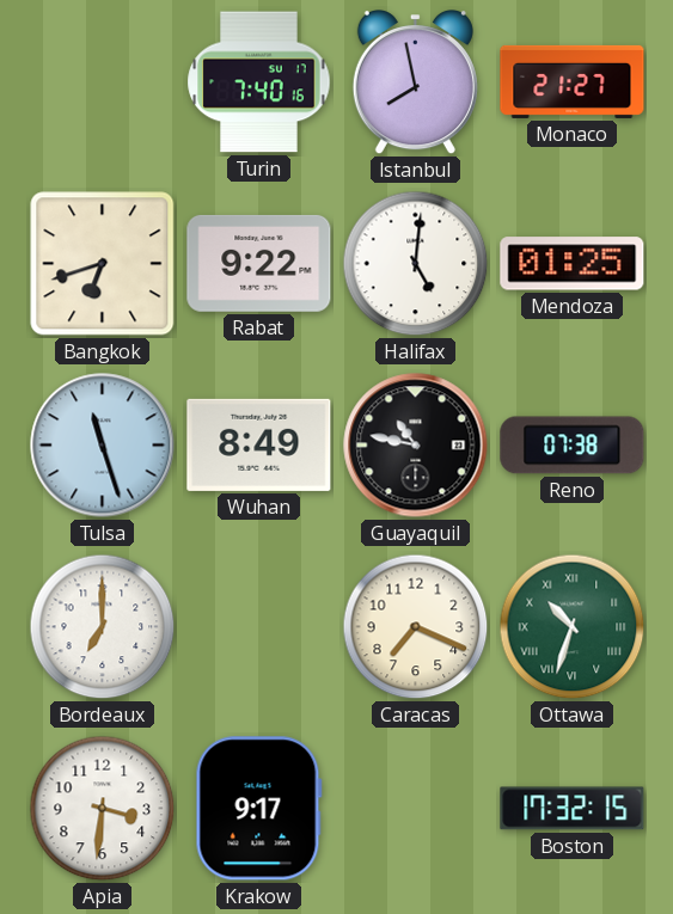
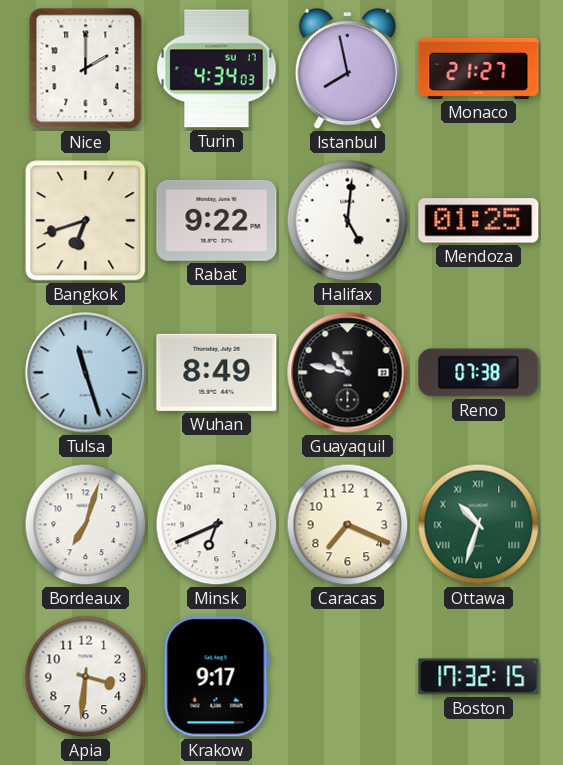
Nice: none -> 2:00 (86, 69)
Turin: 7:40 -> 4:34 (217, 69)
Bordeaux: 7:00 -> 7:03 (86, 525)
Minsk: none -> 6:41 (217, 525)
